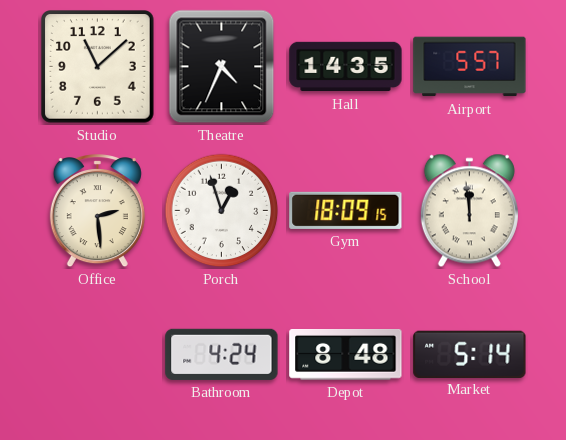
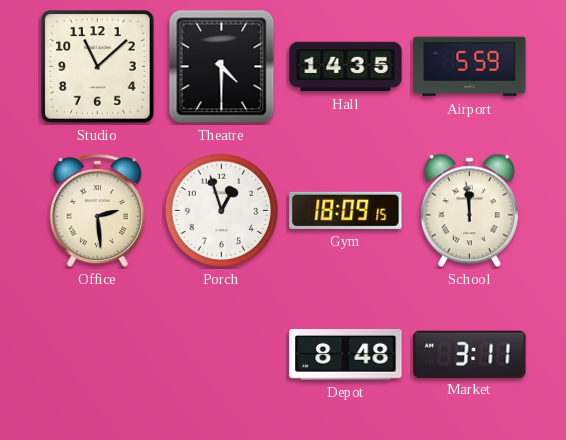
Theatre: 4:34 -> 4:30 (222, 67)
Airport: 5:57 -> 5:59 (470, 67)
Bathroom: 4:24 -> none (222, 354)
Market: 5:14 -> 3:11 (470, 354)
